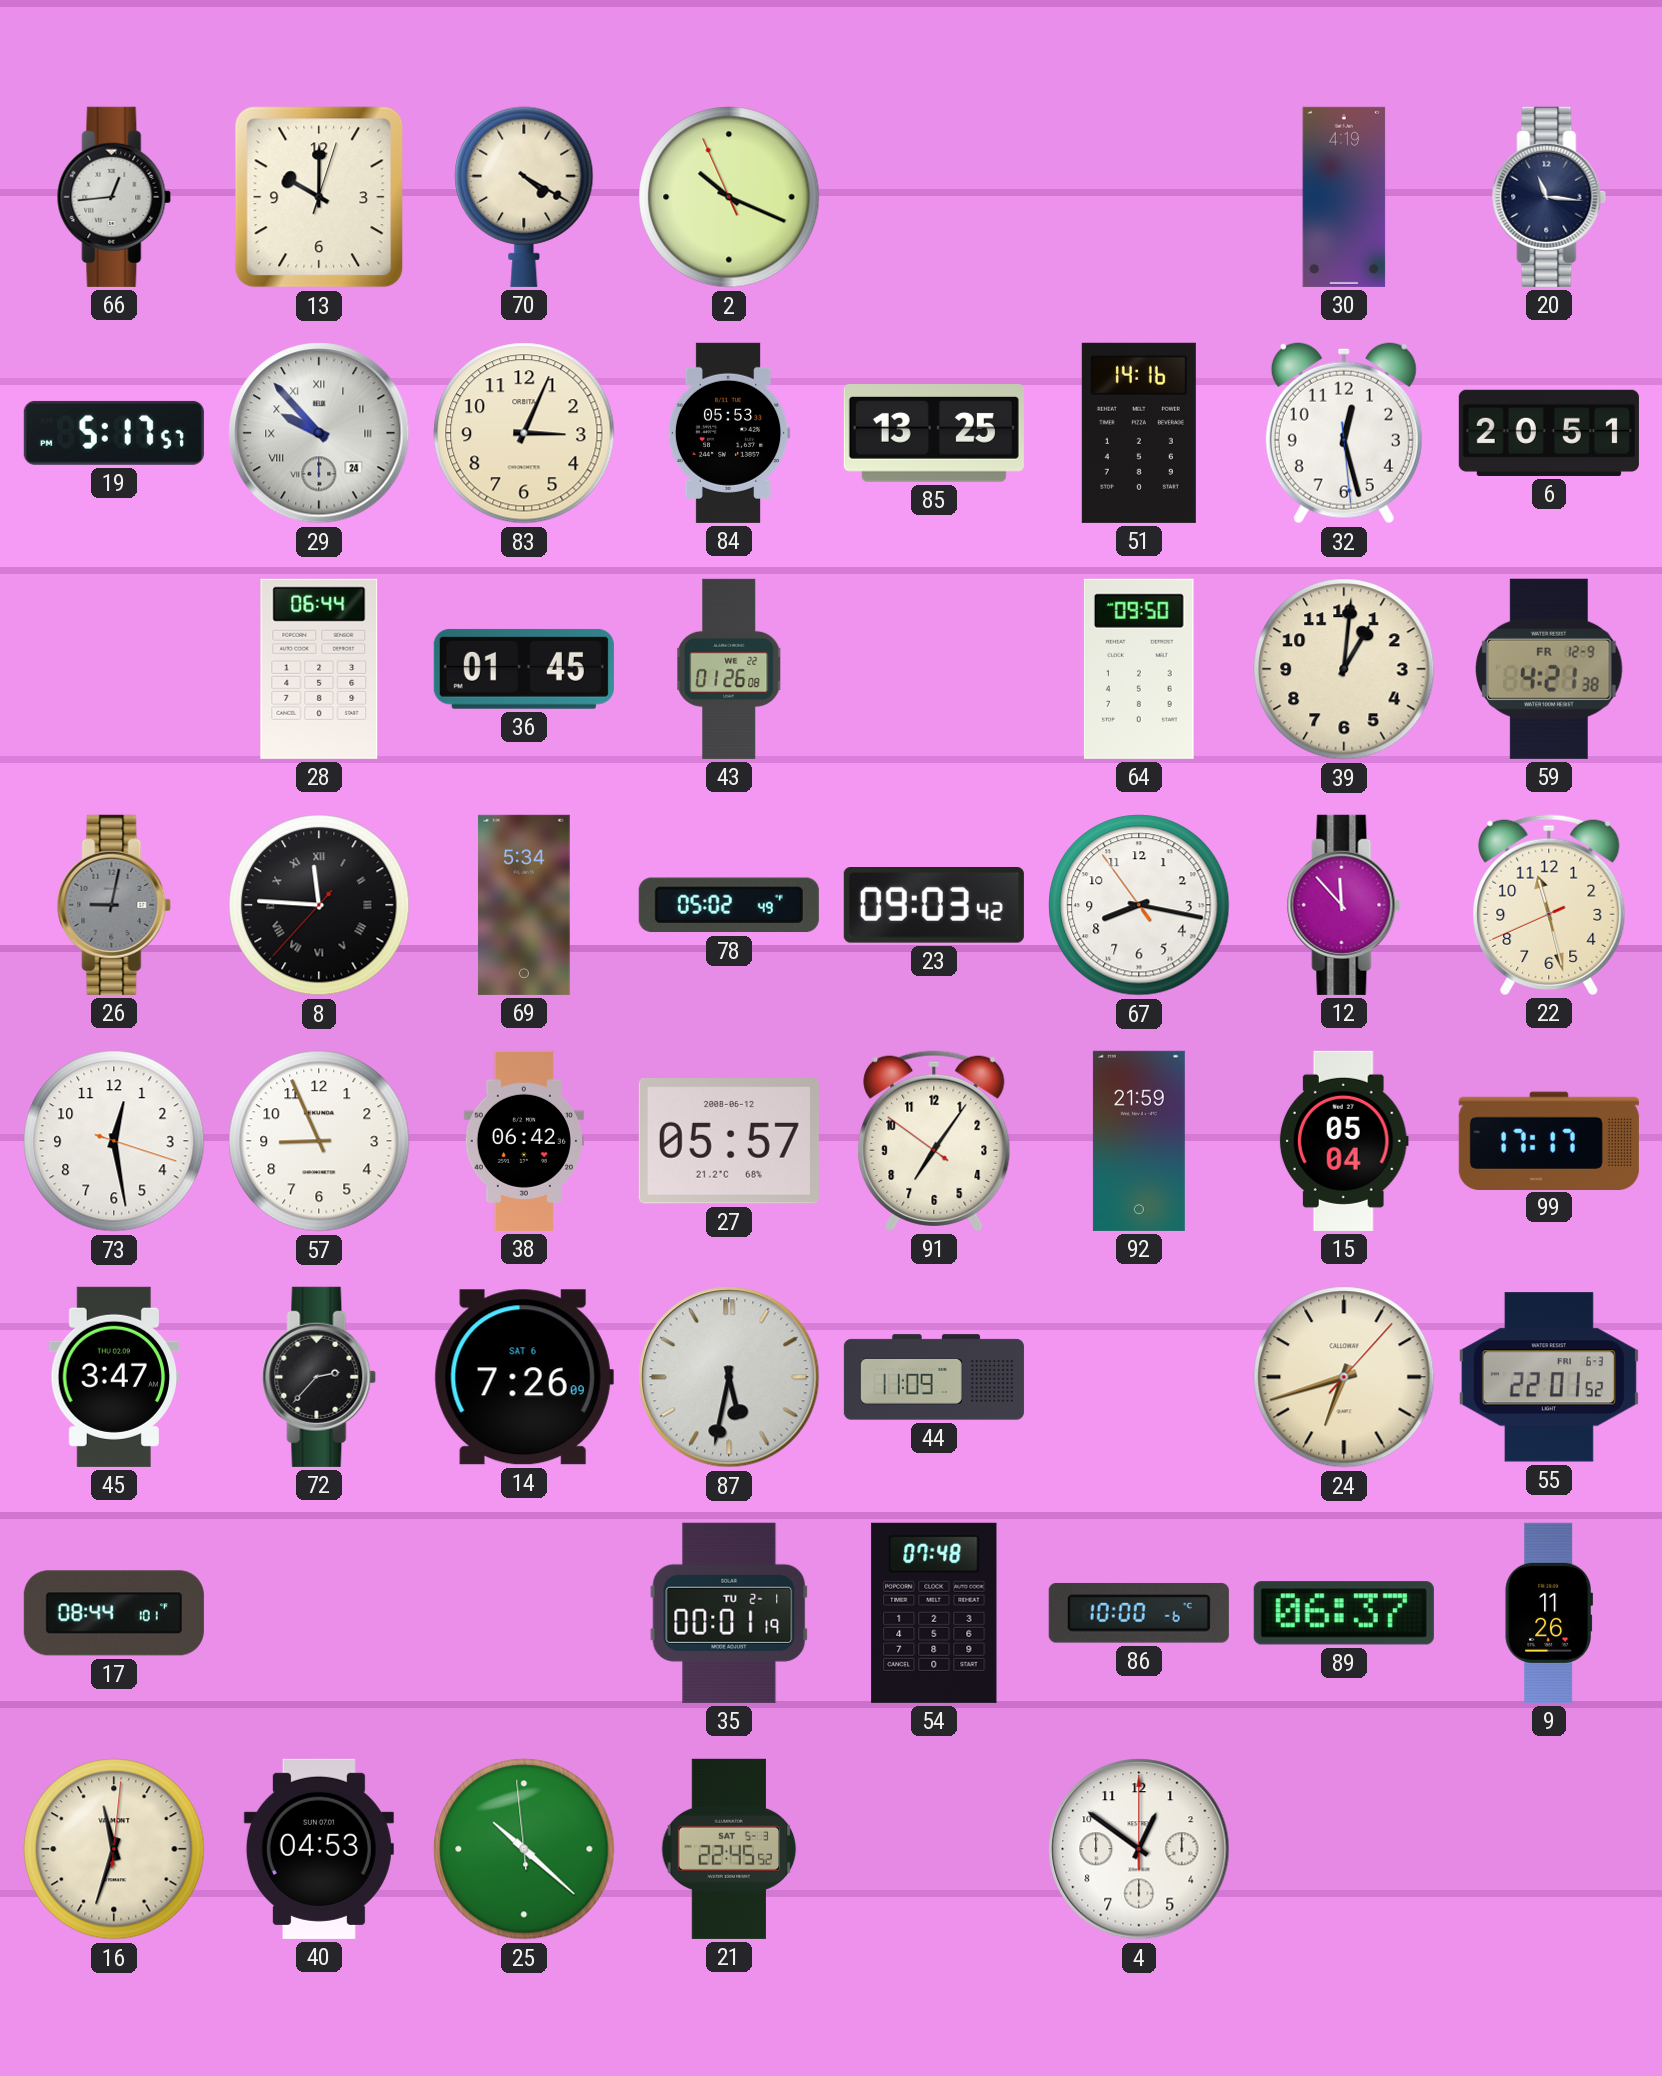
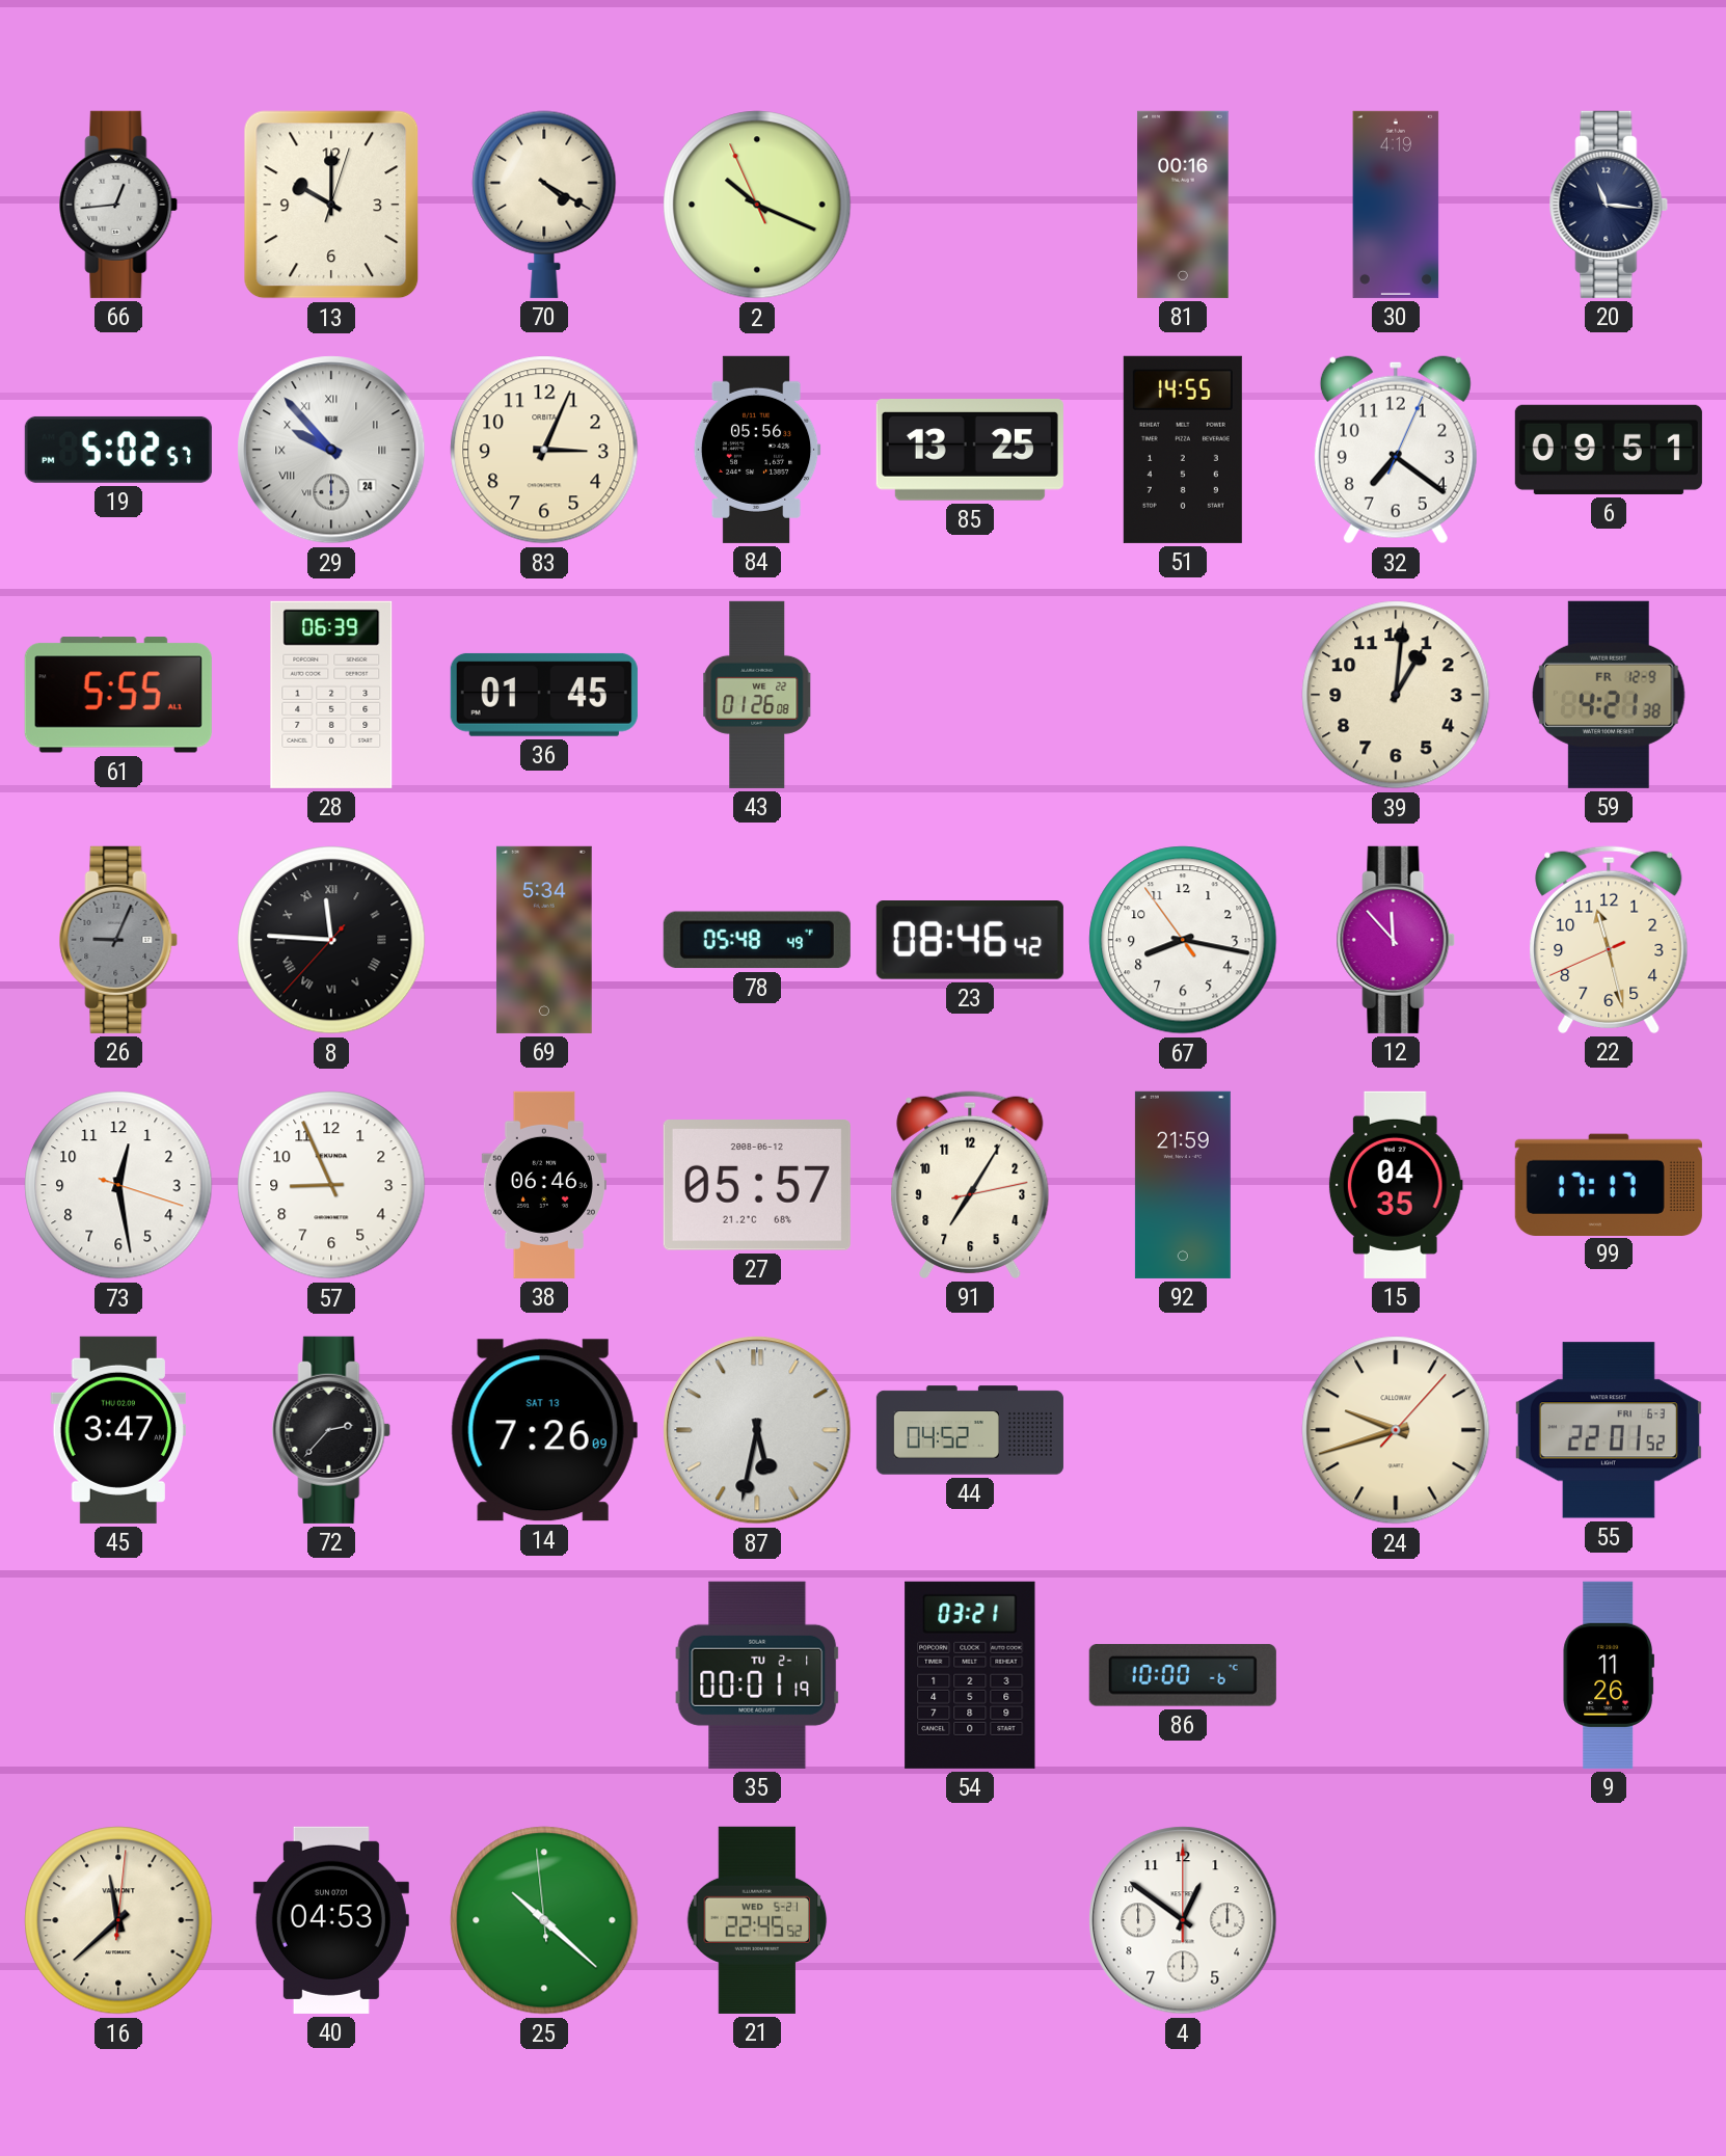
81: none -> 00:16 (1183, 205)
19: 5:17 -> 5:02 (118, 450)
84: 05:53 -> 05:56 (757, 450)
51: 14:16 -> 14:55 (1183, 450)
32: 12:27 -> 7:21 (1396, 450)
6: 20:51 -> 09:51 (1609, 450)
61: none -> 5:55 (118, 695)
28: 06:44 -> 06:39 (331, 695)
64: 09:50 -> none (1139, 669)
26: 9:02 -> 9:04 (118, 940)
78: 05:02 -> 05:48 (757, 940)
23: 09:03 -> 08:46 (970, 941)
38: 06:42 -> 06:46 (544, 1185)
91: 7:05:51 -> 7:05:13 (970, 1185)
15: 05:04 -> 04:35 (1396, 1185)
14 date: SAT 6 -> SAT 13 (544, 1430)
44: 11:09 -> 04:52 (970, 1430)
24: 6:42 -> 9:42 (1396, 1430)
17: 08:44 -> none (114, 1613)
54: 07:48 -> 03:21 (970, 1675)
89: 06:37 -> none (1344, 1613)
16: 11:33 -> 11:38 (118, 1920)
21 date: SAT 5-3 -> WED 5-21 (757, 1920)
